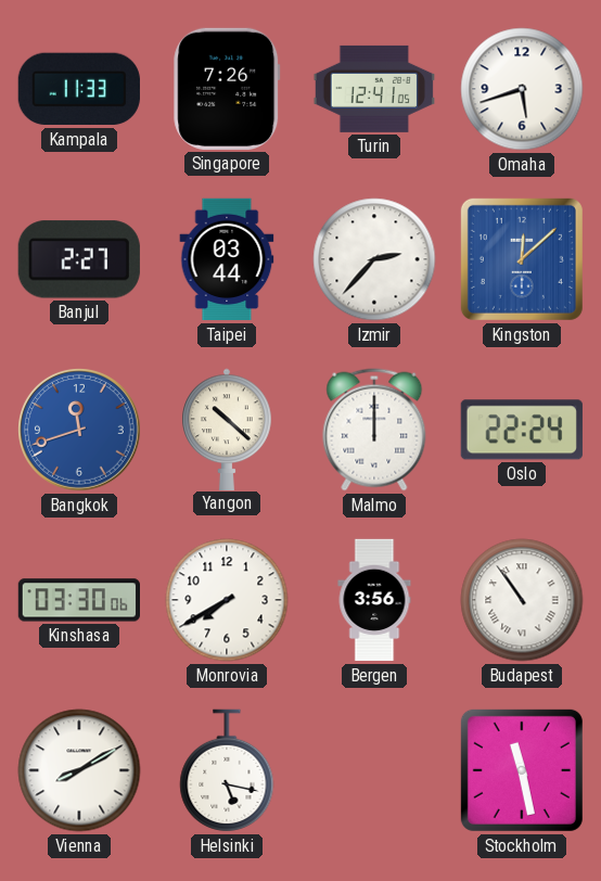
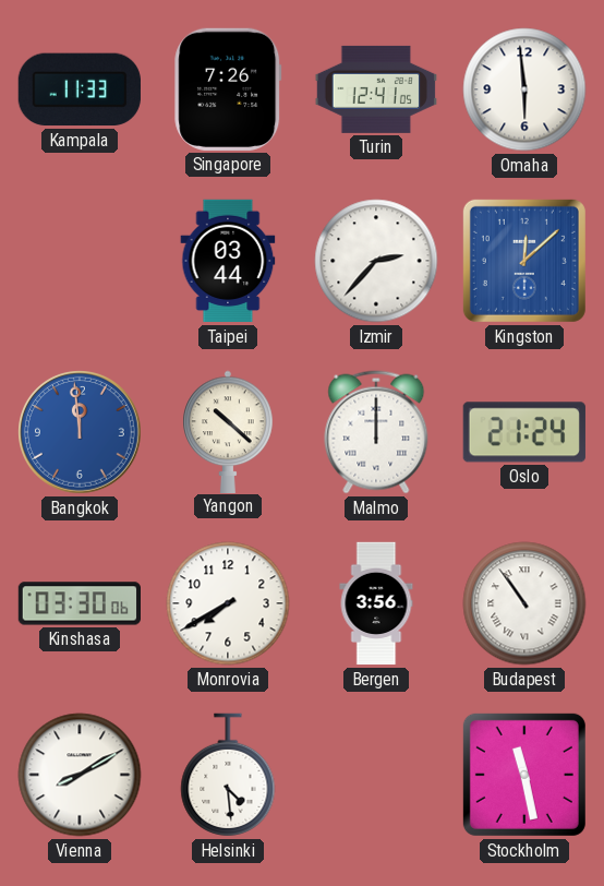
Omaha: 5:42 -> 5:59 (524, 89)
Banjul: 2:27 -> none (79, 259)
Bangkok: 11:42 -> 11:59 (81, 433)
Oslo: 22:24 -> 21:24 (524, 432)
Helsinki: 5:17 -> 4:29 (228, 775)
